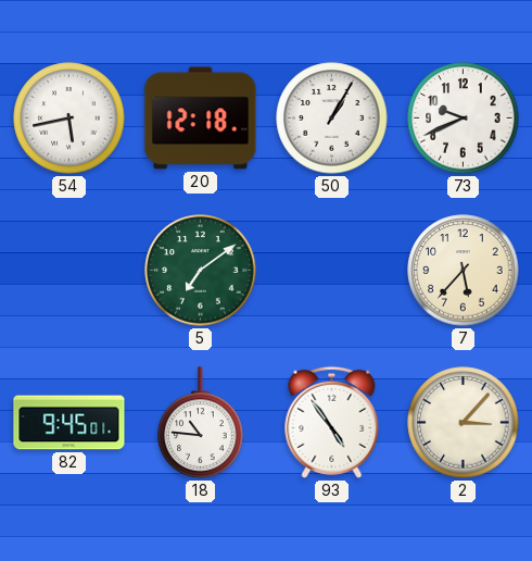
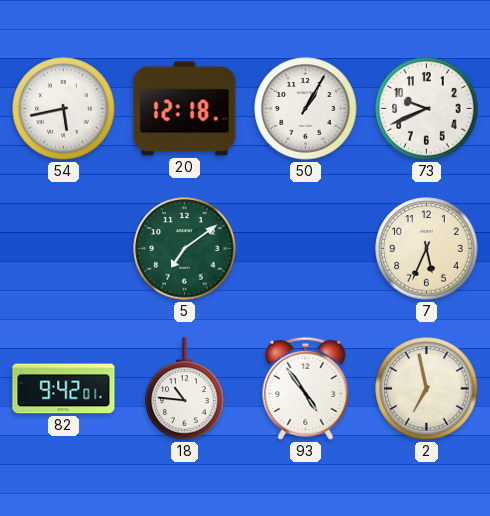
7: 5:37 -> 5:34 (427, 249)
82: 9:45 -> 9:42 (64, 389)
2: 3:07 -> 6:58 (427, 389)
